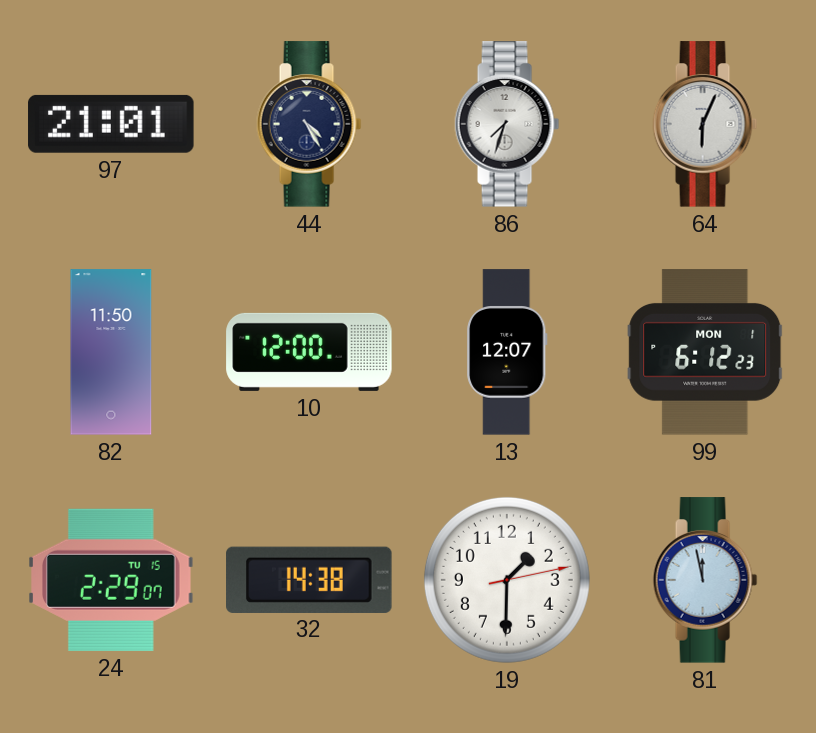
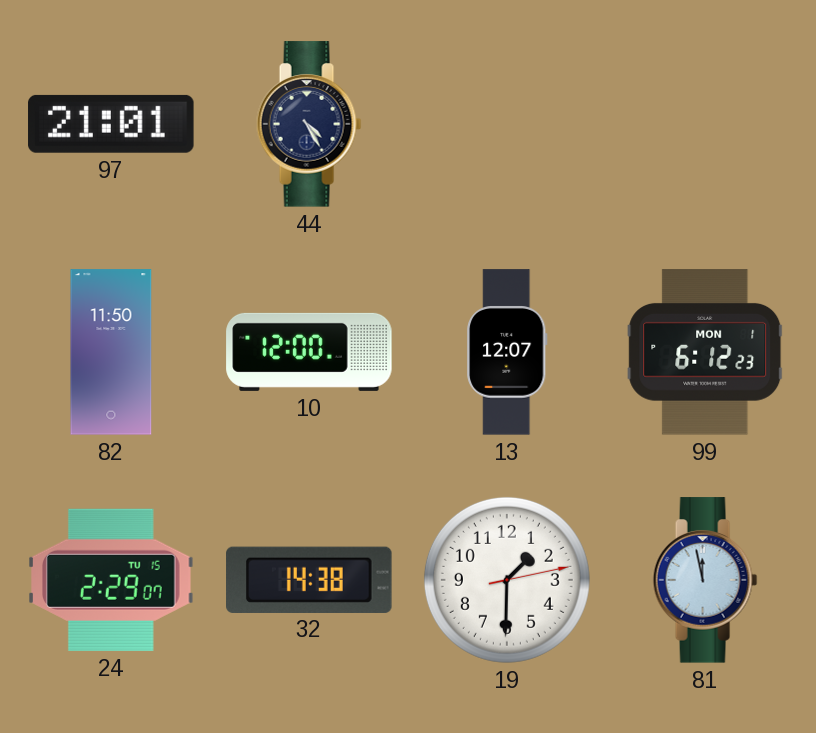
86: 7:33 -> none (507, 124)
64: 6:04 -> none (705, 124)
